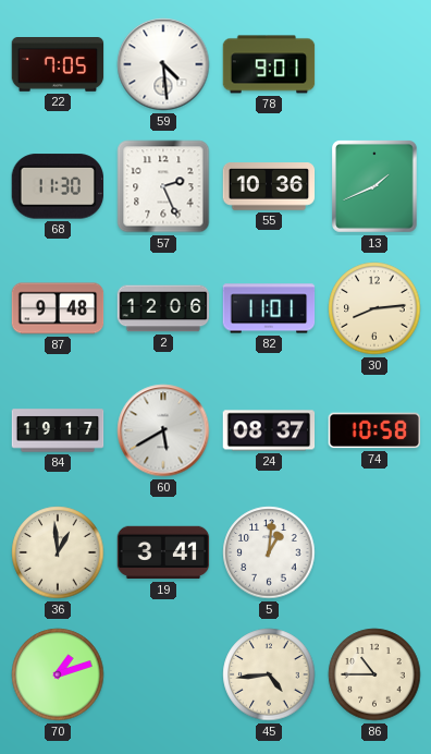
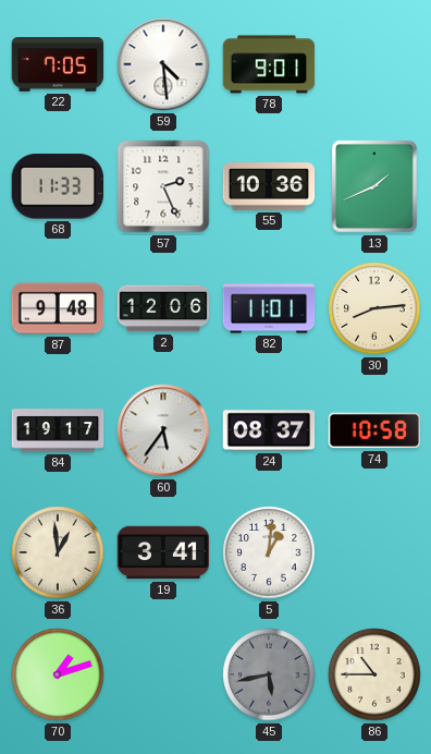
68: 11:30 -> 11:33 (57, 186)
60: 5:40 -> 5:36 (163, 430)
45: 4:44 -> 5:43 (269, 674)
45 dial: cream -> grey (269, 674)
